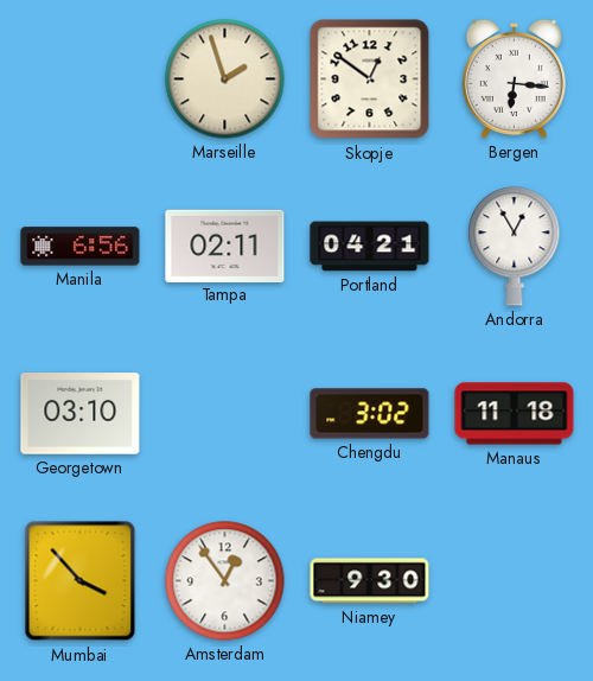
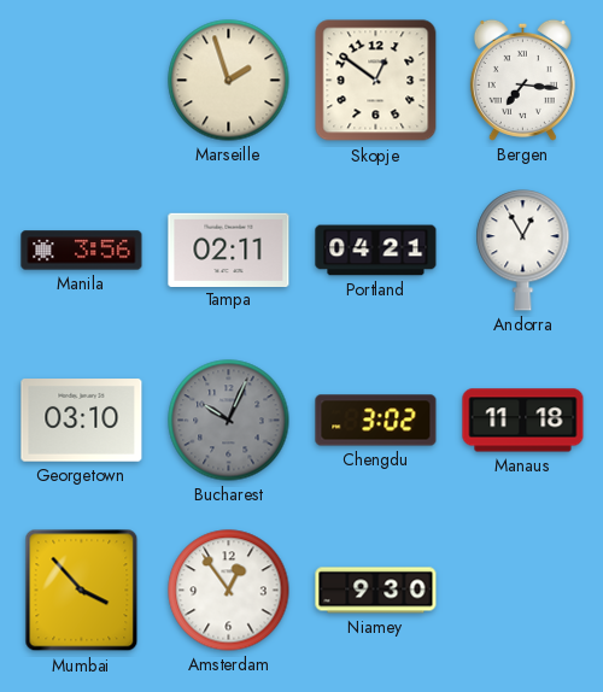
Bergen: 6:16 -> 7:16 (522, 80)
Manila: 6:56 -> 3:56 (82, 251)
Bucharest: none -> 10:04 (229, 421)
